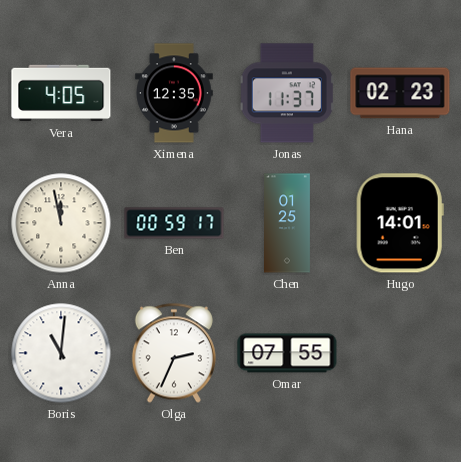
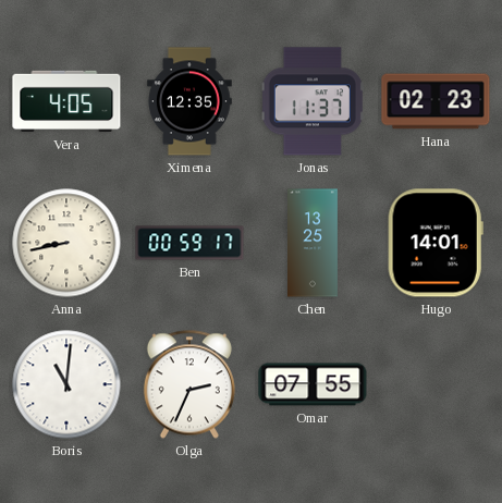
Anna: 11:58 -> 8:43 (66, 243)
Chen: 01:25 -> 13:25 (314, 243)
